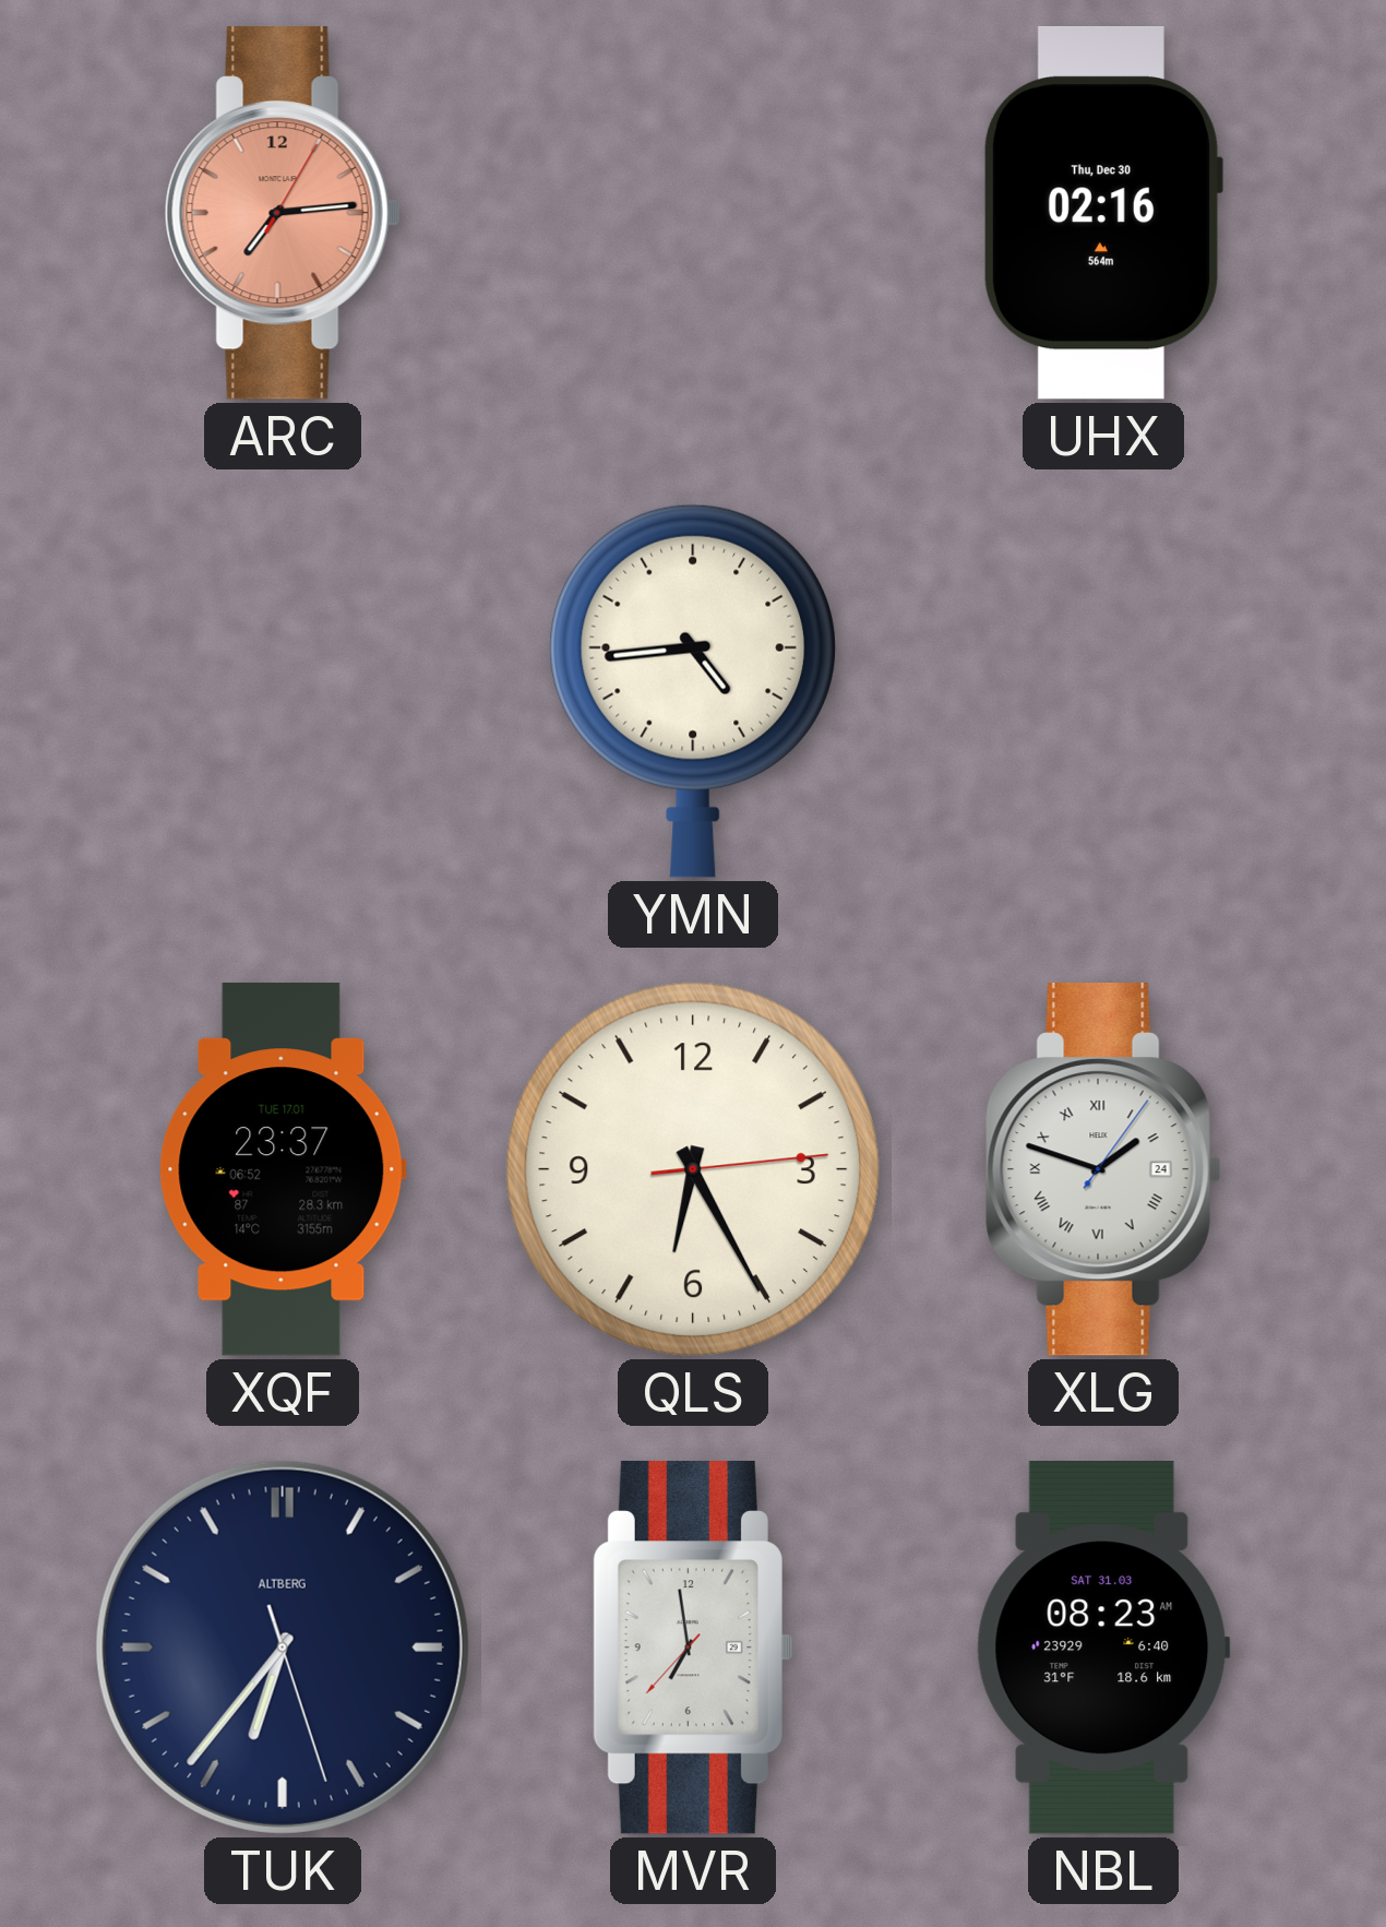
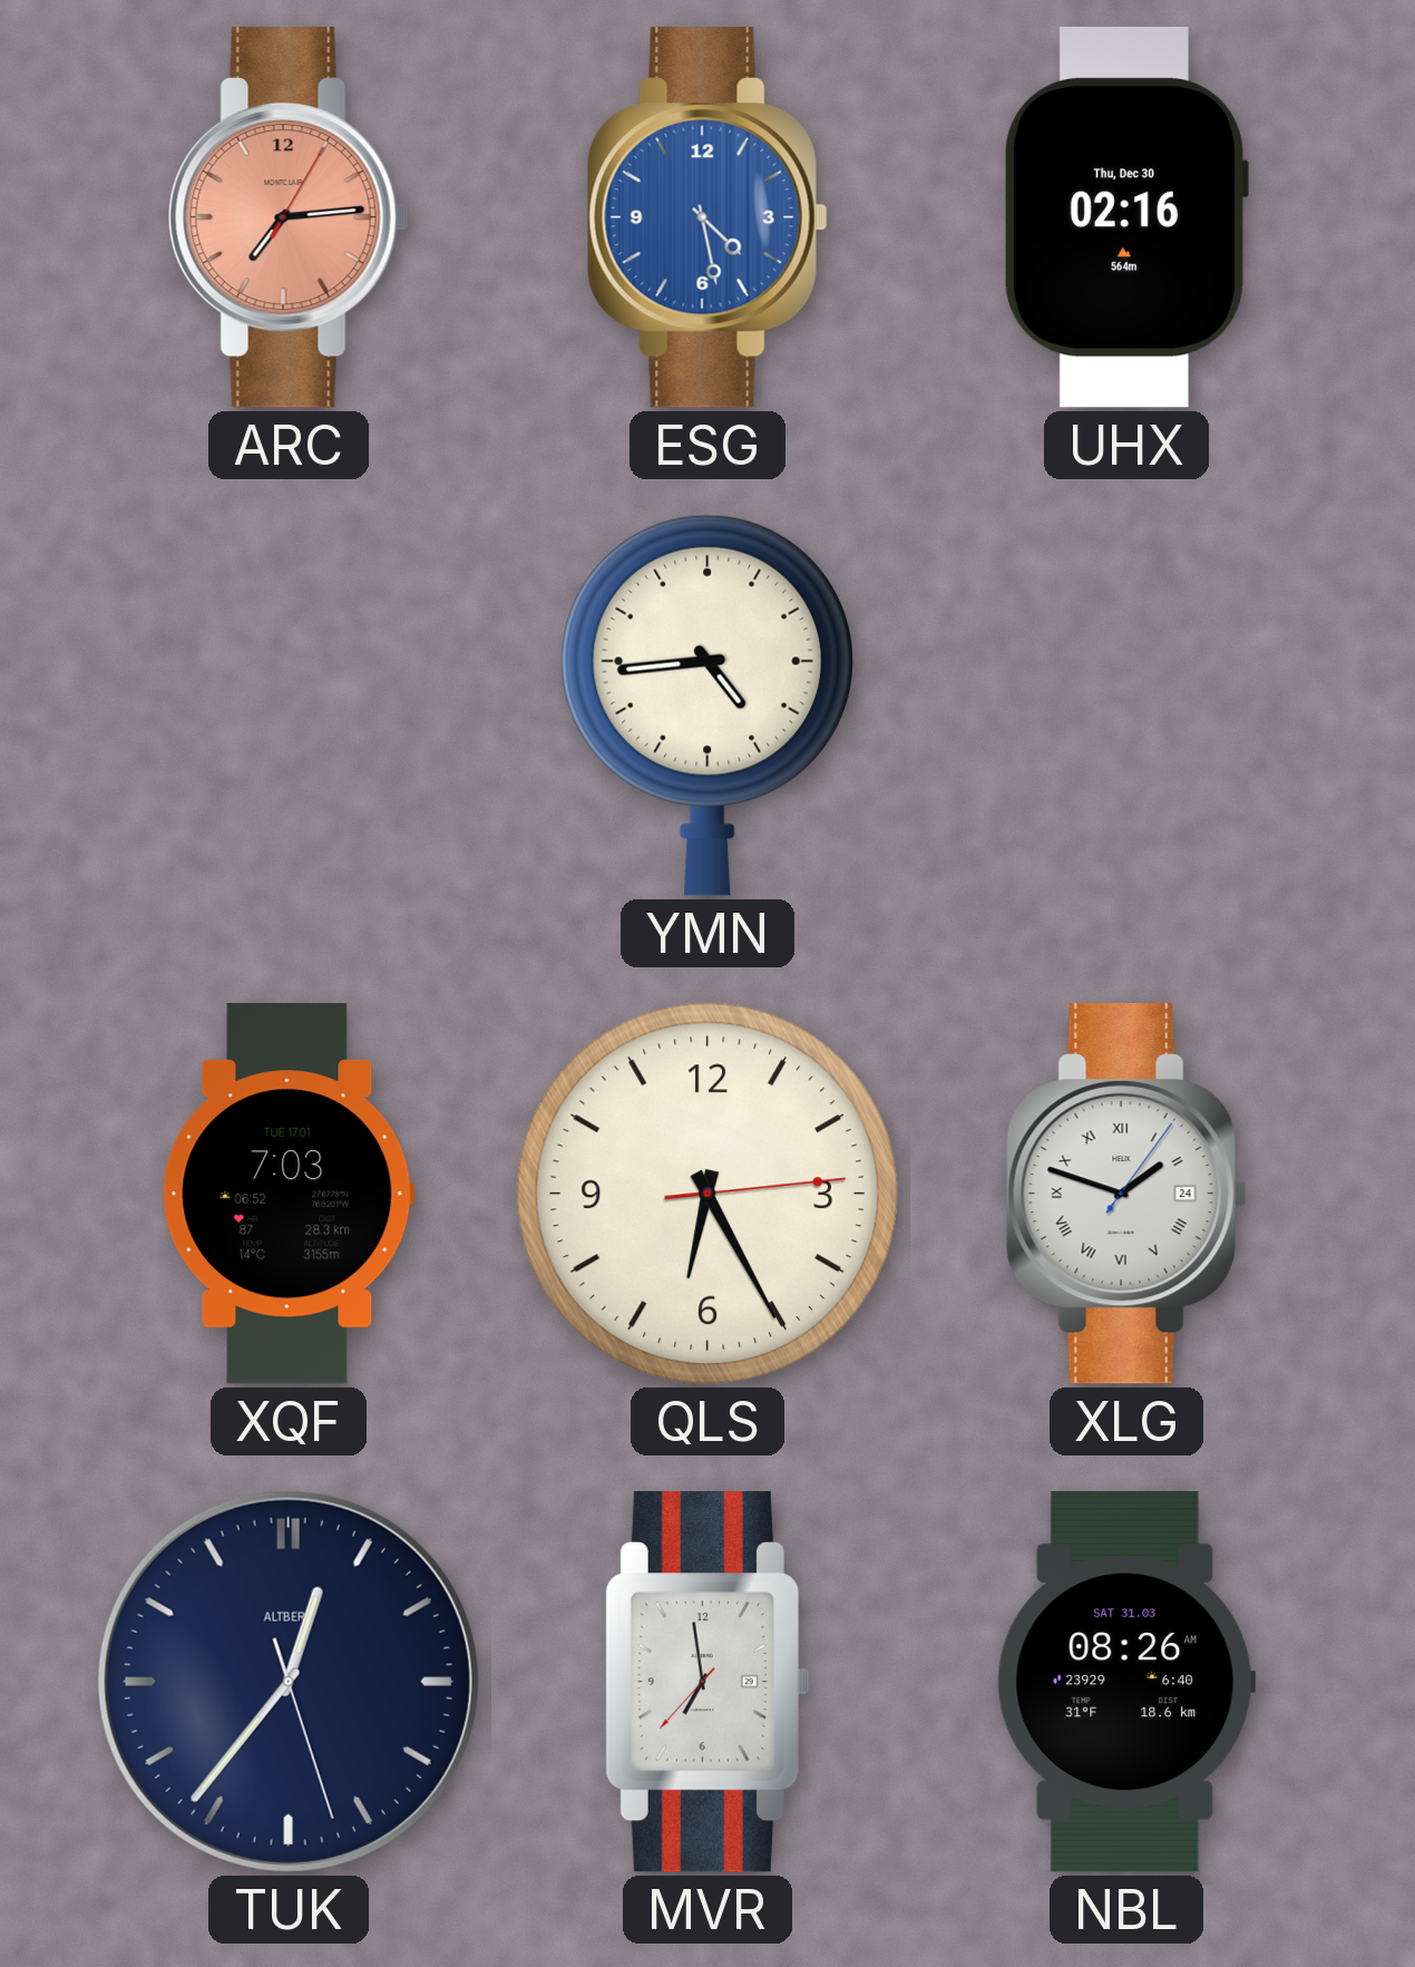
ESG: none -> 4:28 (707, 218)
XQF: 23:37 -> 7:03 (289, 1194)
TUK: 6:36 -> 12:36 (289, 1682)
NBL: 08:23 -> 08:26 (1126, 1682)
